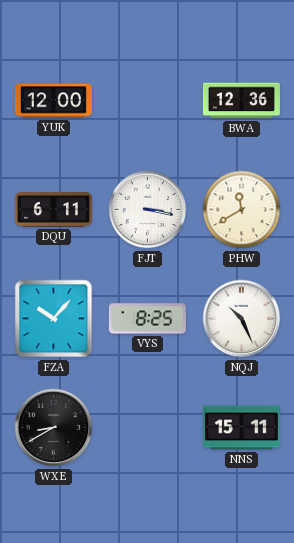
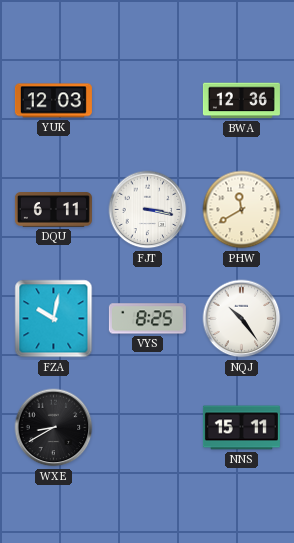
YUK: 12:00 -> 12:03 (53, 101)
FZA: 10:07 -> 10:02 (54, 319)
NQJ: 10:26 -> 10:24 (242, 319)
